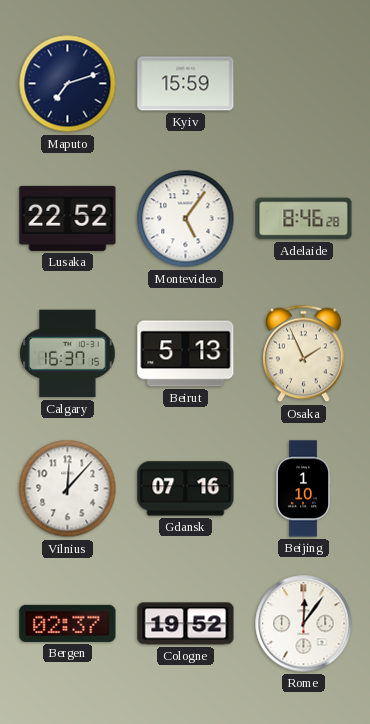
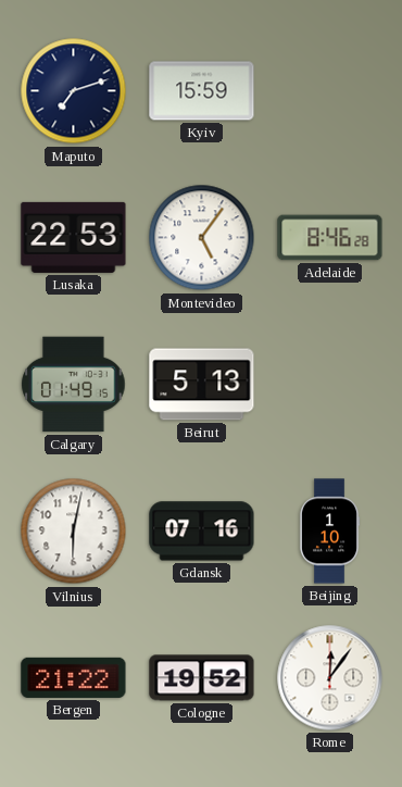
Lusaka: 22:52 -> 22:53 (74, 237)
Calgary: 16:37 -> 01:49 (74, 385)
Osaka: 1:56 -> none (304, 354)
Vilnius: 12:07 -> 6:02 (74, 532)
Bergen: 02:37 -> 21:22 (74, 677)
